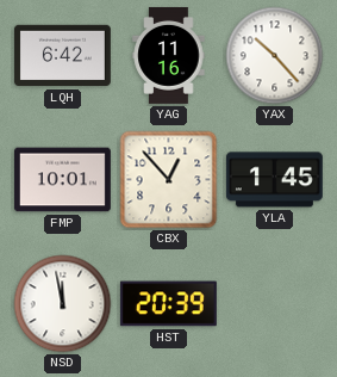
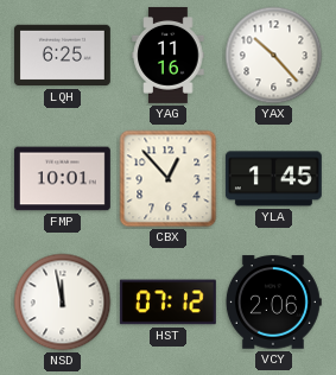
LQH: 6:42 -> 6:25 (62, 56)
HST: 20:39 -> 07:12 (167, 303)
VCY: none -> 2:06 (273, 303)
